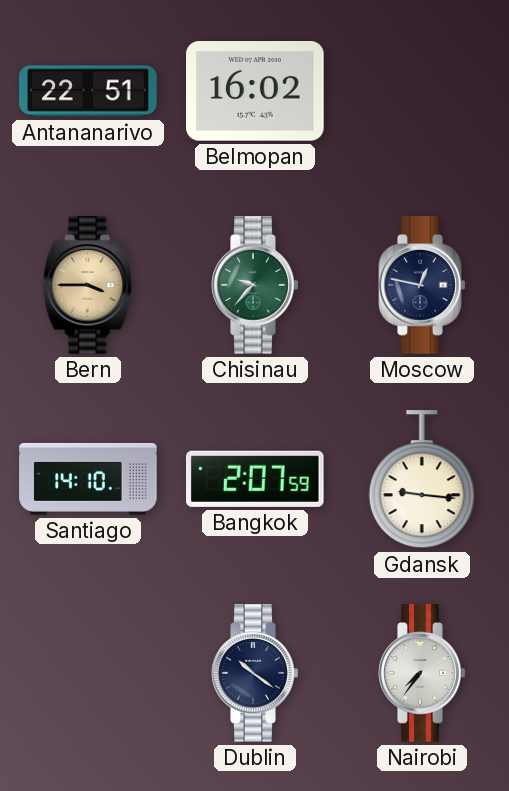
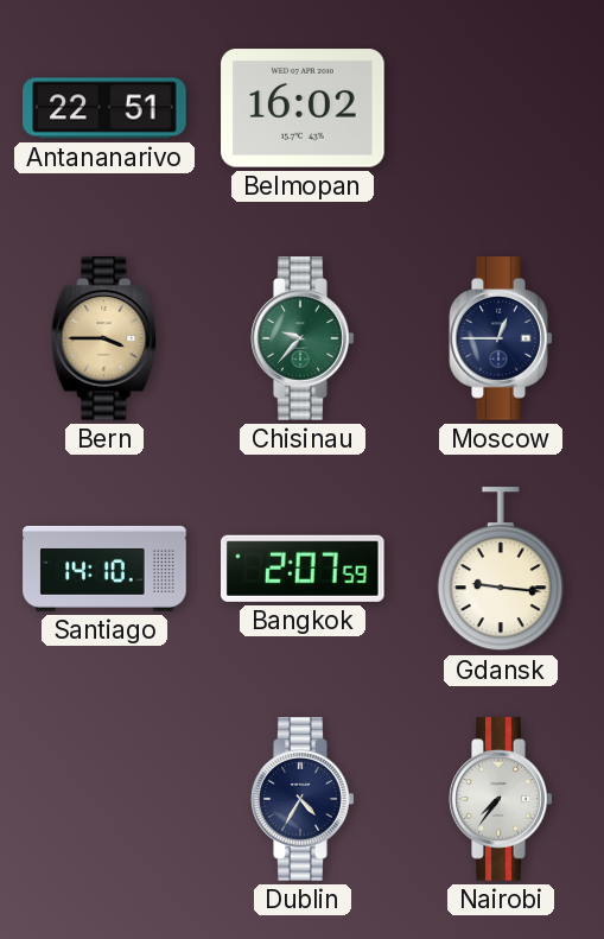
Moscow: 12:47 -> 12:45 (501, 338)
Dublin: 10:21 -> 4:35 (303, 799)
